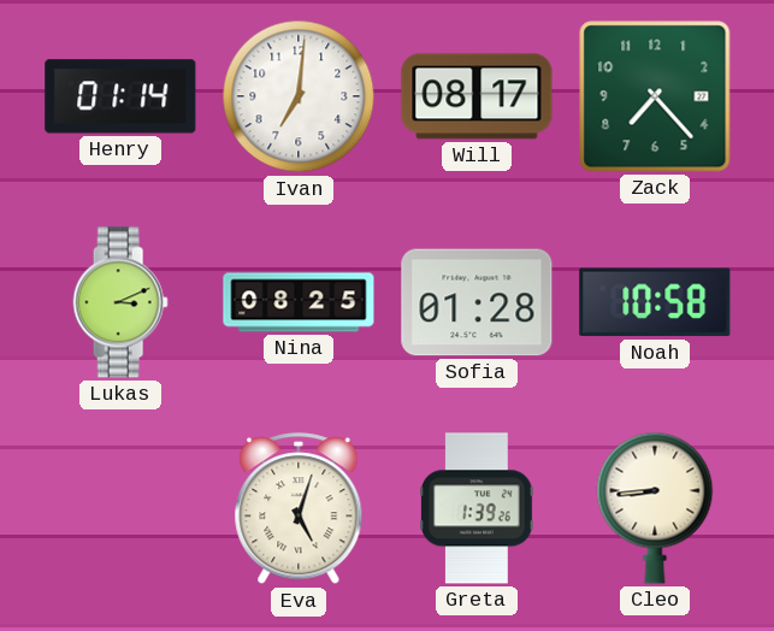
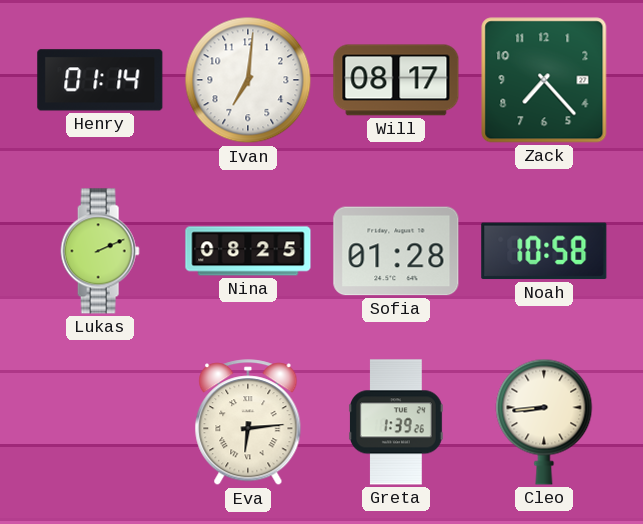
Lukas: 3:11 -> 2:11 (100, 251)
Eva: 5:03 -> 6:14 (248, 423)
